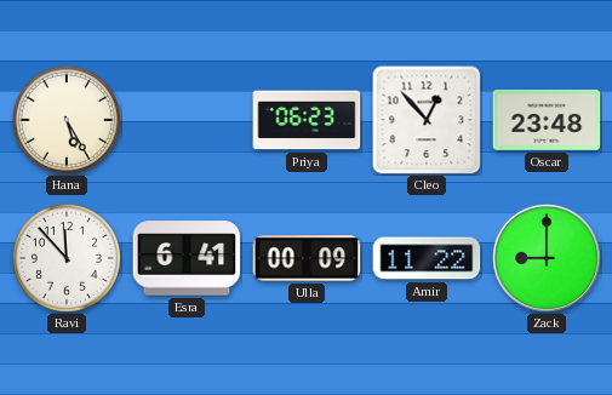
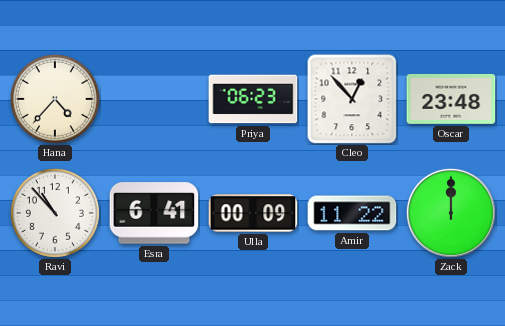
Hana: 5:25 -> 4:37 (55, 99)
Ravi: 11:53 -> 10:53 (55, 213)
Zack: 9:00 -> 12:00 (451, 213)
